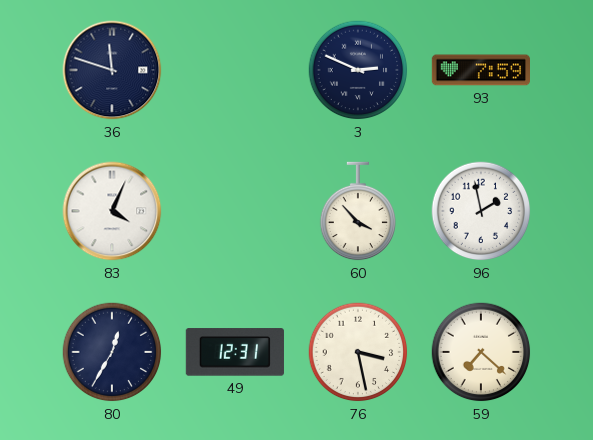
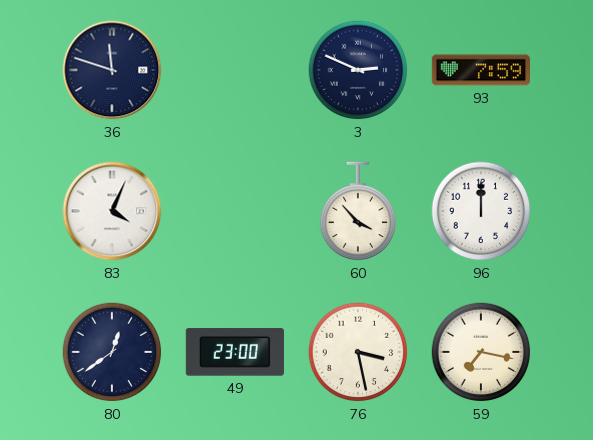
96: 1:58 -> 12:00 (481, 211)
80: 12:35 -> 12:39 (112, 352)
49: 12:31 -> 23:00 (235, 352)
59: 7:22 -> 7:17 (481, 352)
